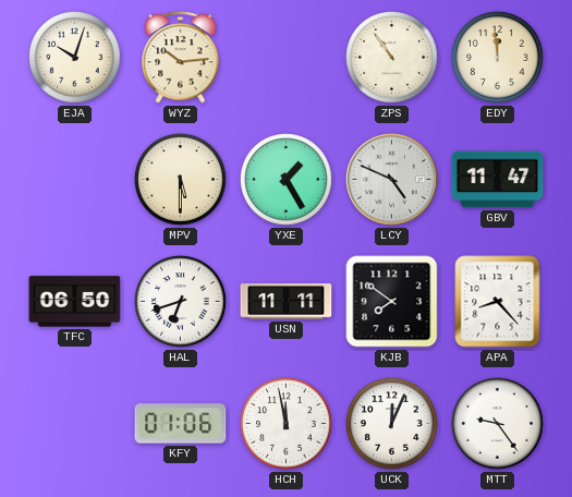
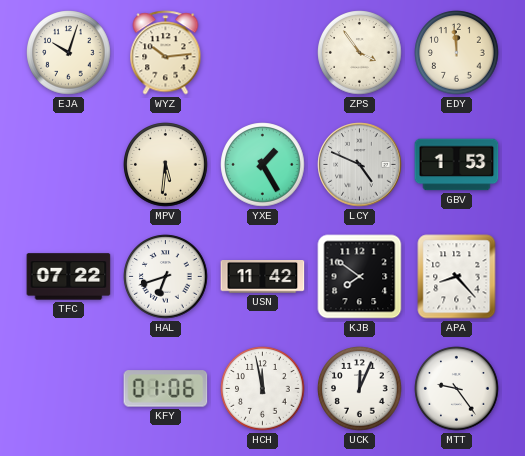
ZPS: 10:54 -> 3:54 (360, 53)
MPV: 5:30 -> 5:31 (166, 165)
GBV: 11:47 -> 1:53 (457, 165)
TFC: 06:50 -> 07:22 (69, 277)
USN: 11:11 -> 11:42 (263, 277)
